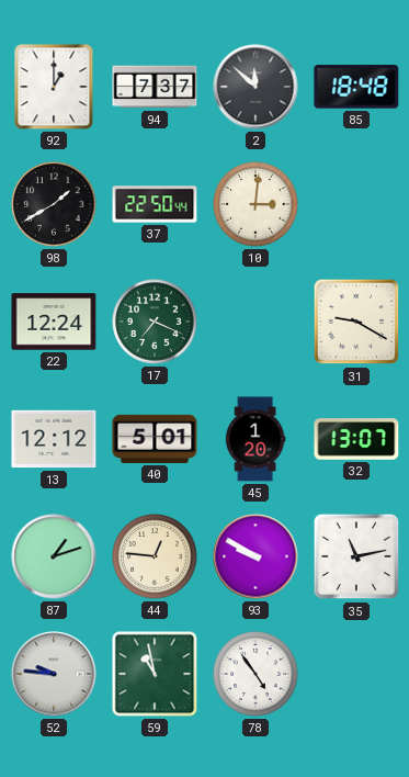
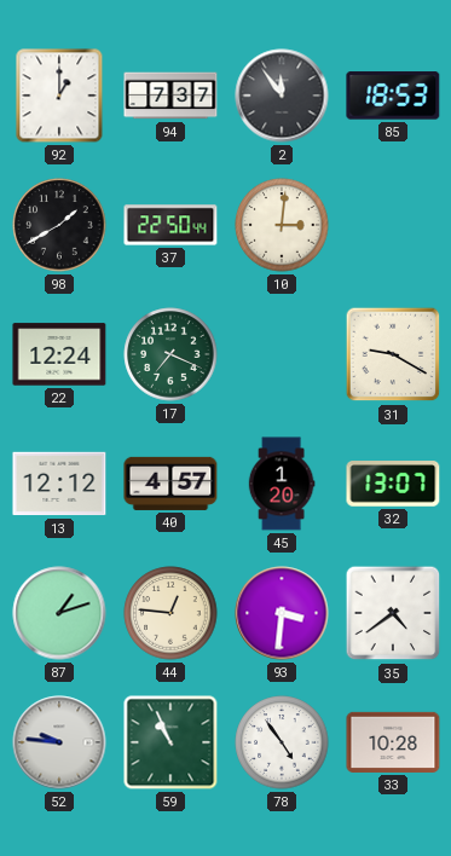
2: 11:52 -> 11:54 (282, 96)
85: 18:48 -> 18:53 (393, 96)
40: 5:01 -> 4:57 (170, 484)
93: 9:50 -> 3:31 (282, 613)
35: 11:13 -> 4:39 (393, 613)
59: 10:58 -> 10:56 (170, 742)
33: none -> 10:28 (393, 742)
